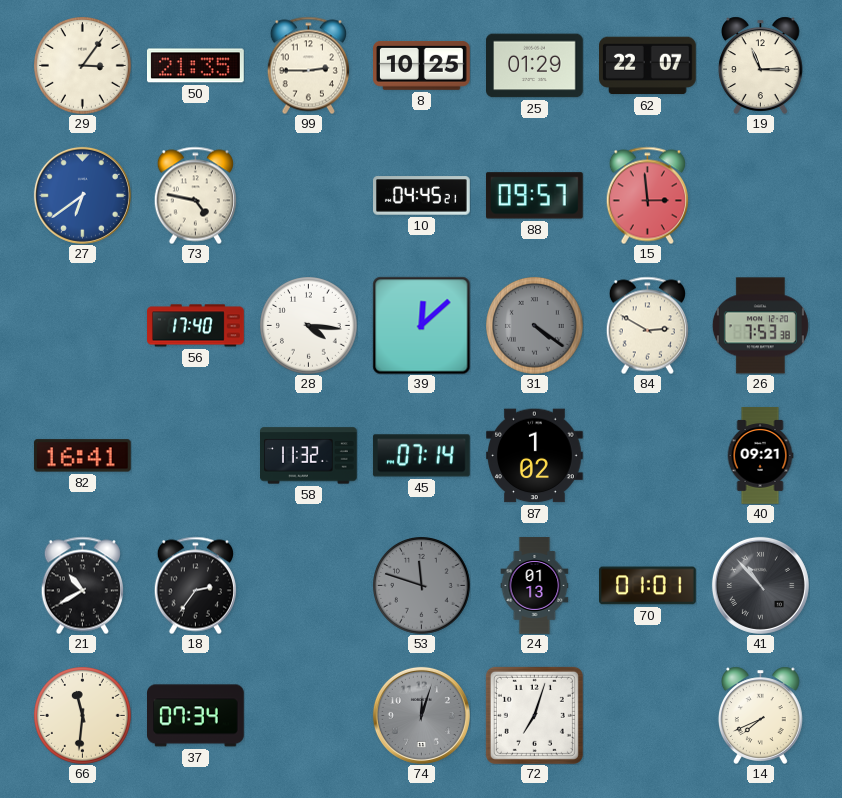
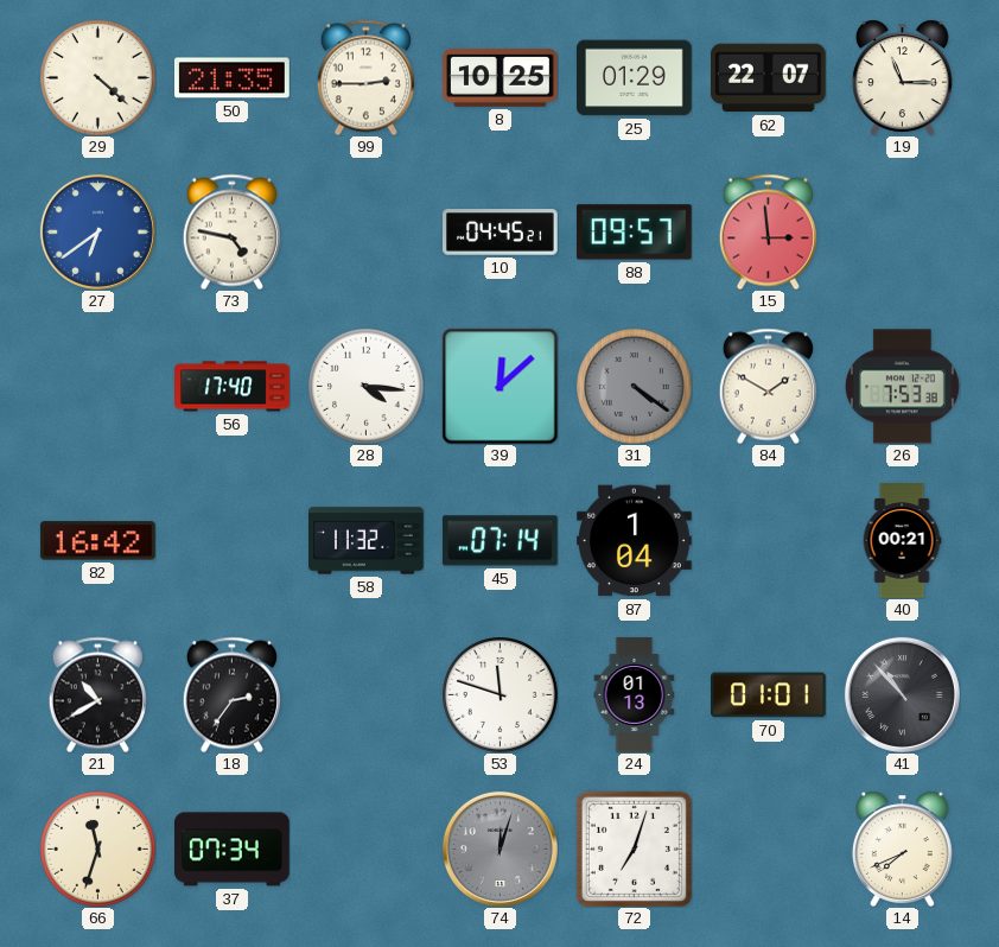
29: 3:06 -> 4:22 (98, 78)
84: 2:50 -> 1:50 (768, 386)
82: 16:41 -> 16:42 (97, 541)
87: 1:02 -> 1:04 (635, 541)
40: 09:21 -> 00:21 (902, 541)
53 dial: grey -> white (501, 695)
66: 11:31 -> 11:33 (98, 850)
